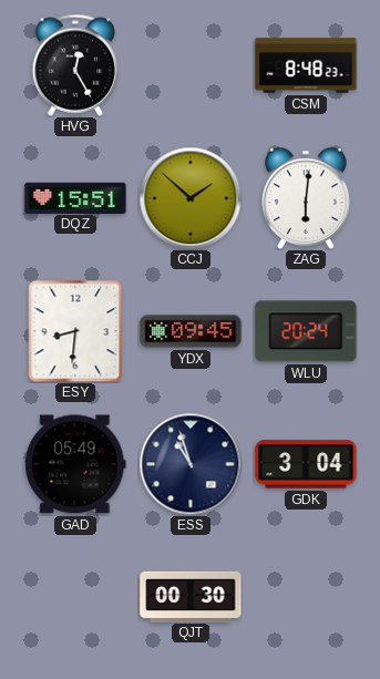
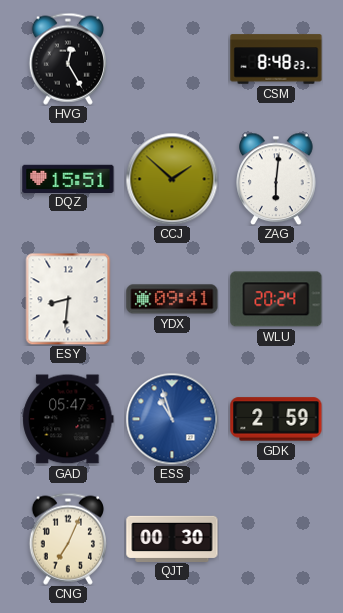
YDX: 09:45 -> 09:41 (172, 299)
GAD: 05:49 -> 05:47 (68, 419)
ESS dial: navy -> blue (172, 419)
GDK: 3:04 -> 2:59 (276, 419)
CNG: none -> 7:04 (67, 539)
